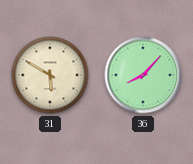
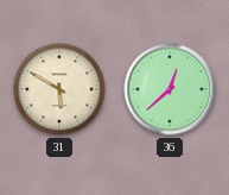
36: 8:07 -> 12:38 (170, 89)
